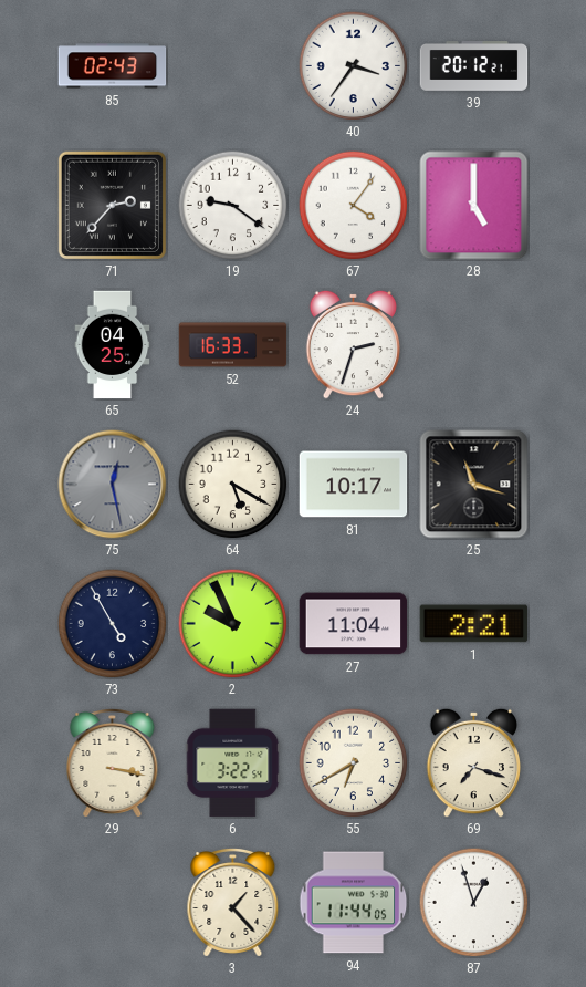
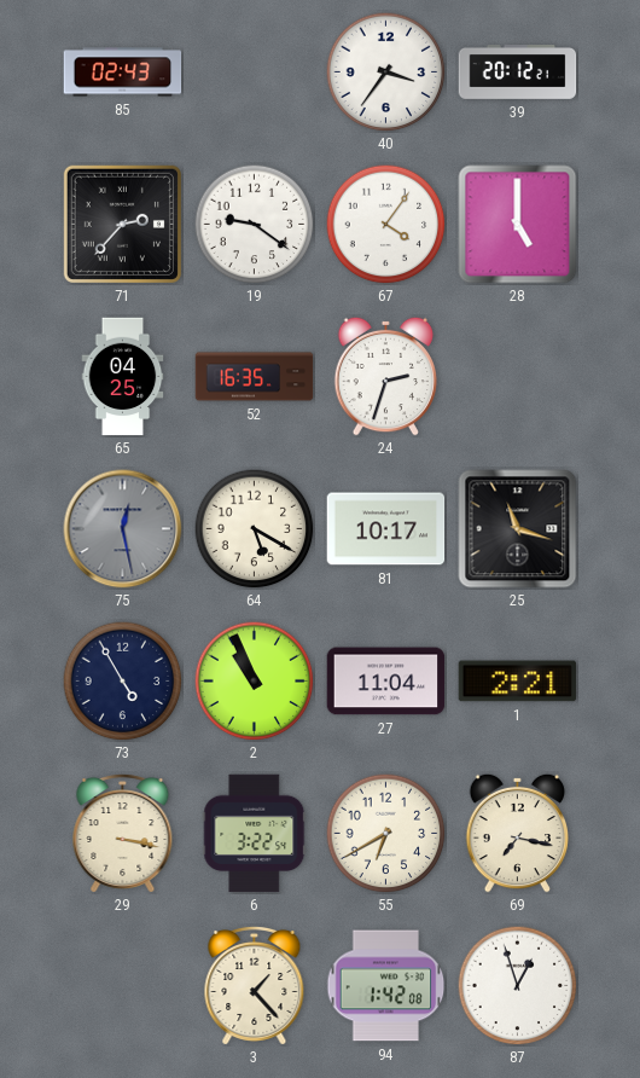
52: 16:33 -> 16:35 (255, 377)
2: 9:56 -> 10:56 (255, 682)
69: 7:18 -> 7:17 (518, 833)
94: 11:44 -> 1:42 (386, 986)
